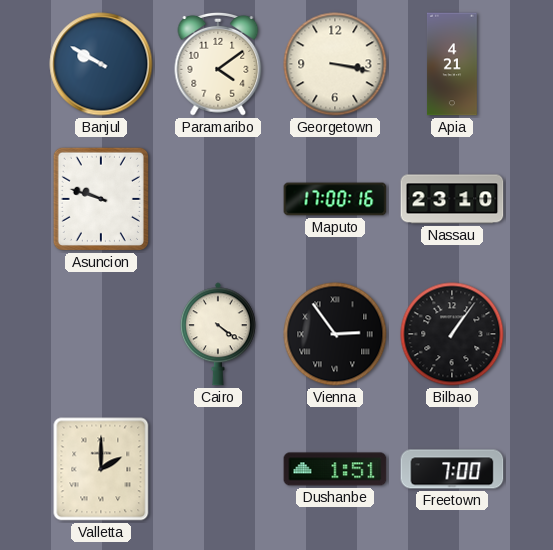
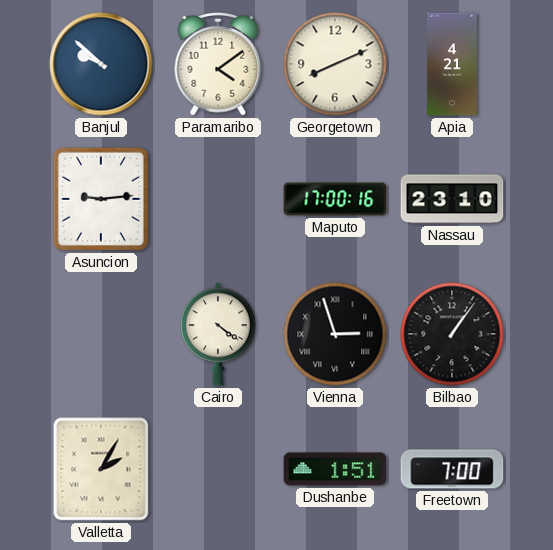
Banjul: 9:50 -> 9:52 (101, 64)
Georgetown: 3:17 -> 8:11 (335, 64)
Asuncion: 9:48 -> 9:14 (101, 199)
Vienna: 2:54 -> 2:57 (335, 334)
Valletta: 2:00 -> 2:05 (101, 469)
